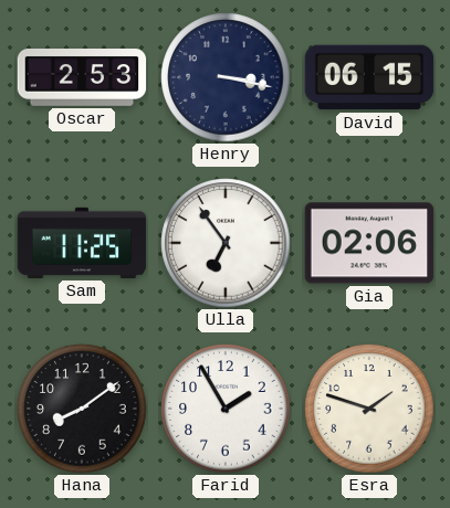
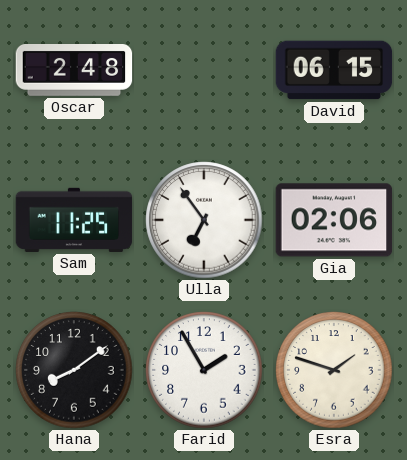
Oscar: 2:53 -> 2:48 (74, 71)
Henry: 3:17 -> none (226, 77)
